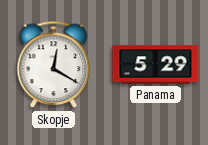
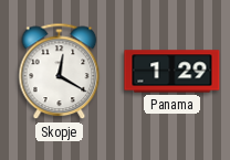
Panama: 5:29 -> 1:29 (172, 72)
